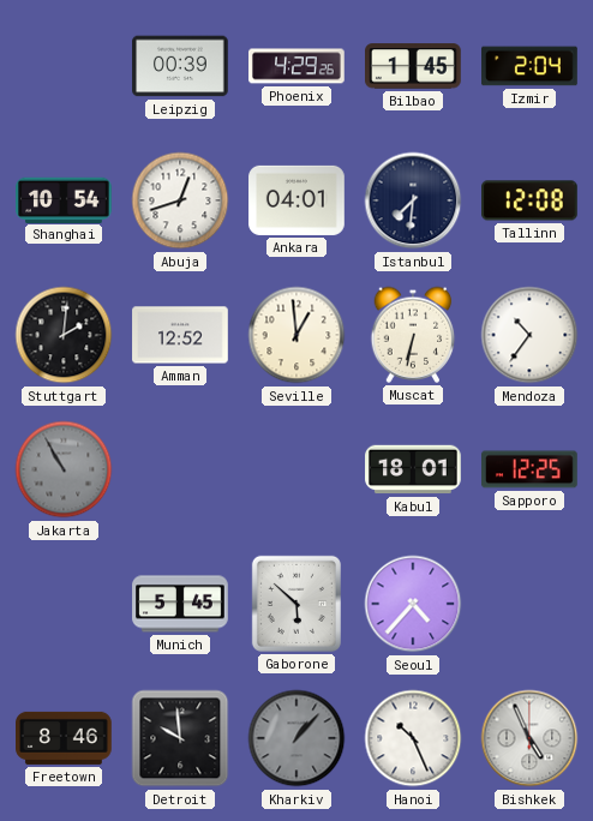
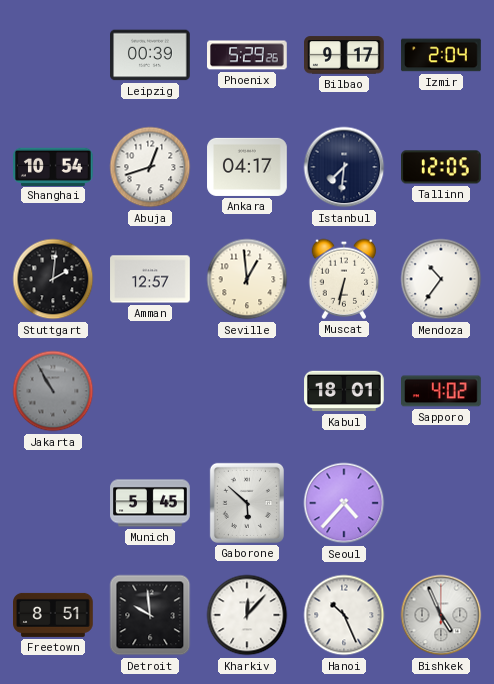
Phoenix: 4:29 -> 5:29 (247, 55)
Bilbao: 1:45 -> 9:17 (345, 55)
Ankara: 04:01 -> 04:17 (247, 167)
Tallinn: 12:08 -> 12:05 (442, 167)
Amman: 12:52 -> 12:57 (150, 279)
Sapporo: 12:25 -> 4:02 (442, 391)
Freetown: 8:46 -> 8:51 (53, 615)
Kharkiv: 1:07 -> 12:07 (247, 615)
Kharkiv dial: grey -> white (247, 615)
